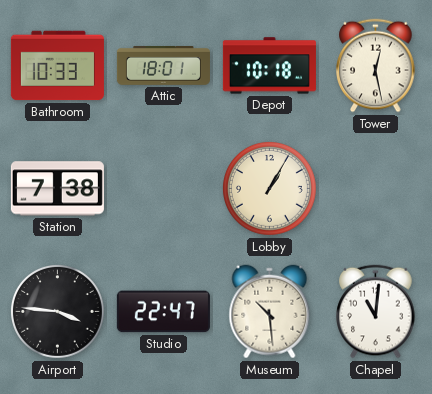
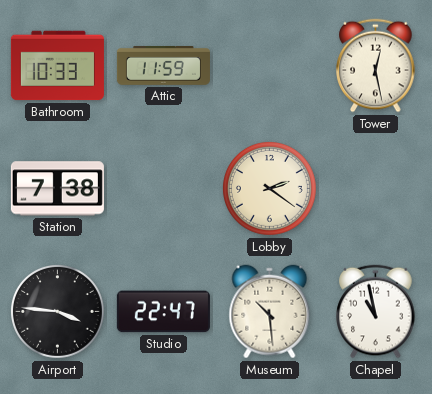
Attic: 18:01 -> 11:59 (163, 66)
Depot: 10:18 -> none (269, 66)
Lobby: 1:05 -> 2:21 (269, 188)
Chapel: 11:01 -> 10:58 (376, 312)
